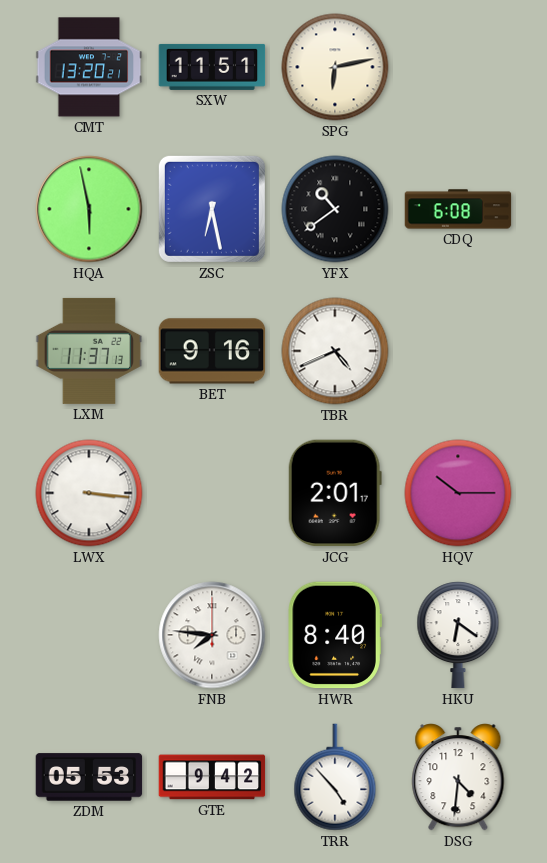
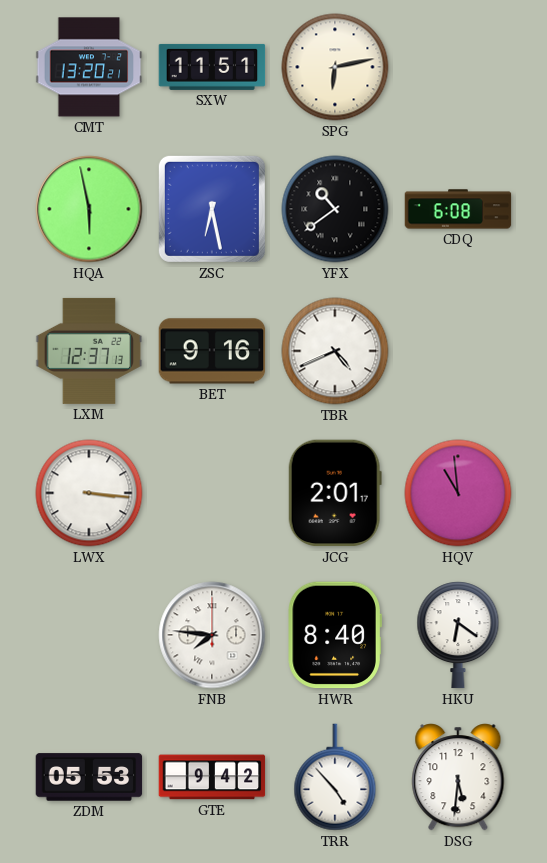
LXM: 11:37 -> 12:37 (89, 351)
HQV: 10:15 -> 10:59 (458, 493)
DSG: 4:31 -> 5:31 (458, 777)
